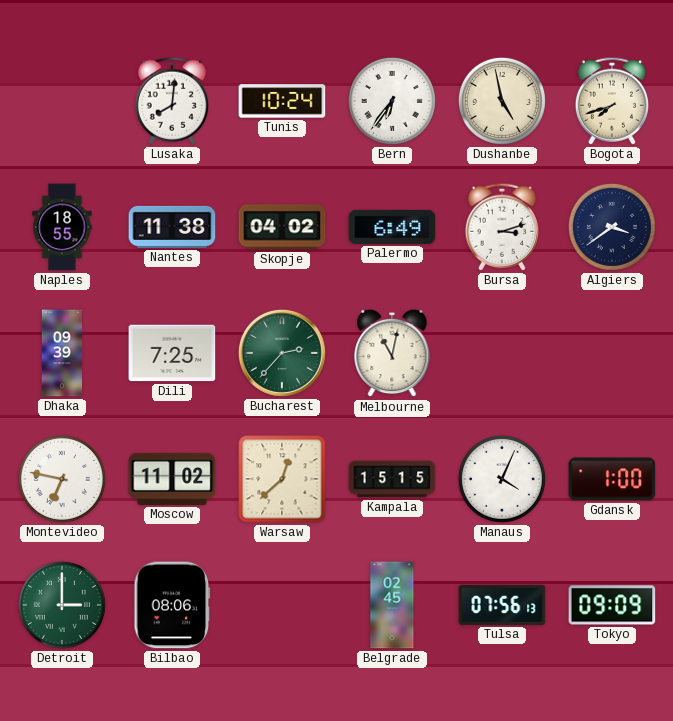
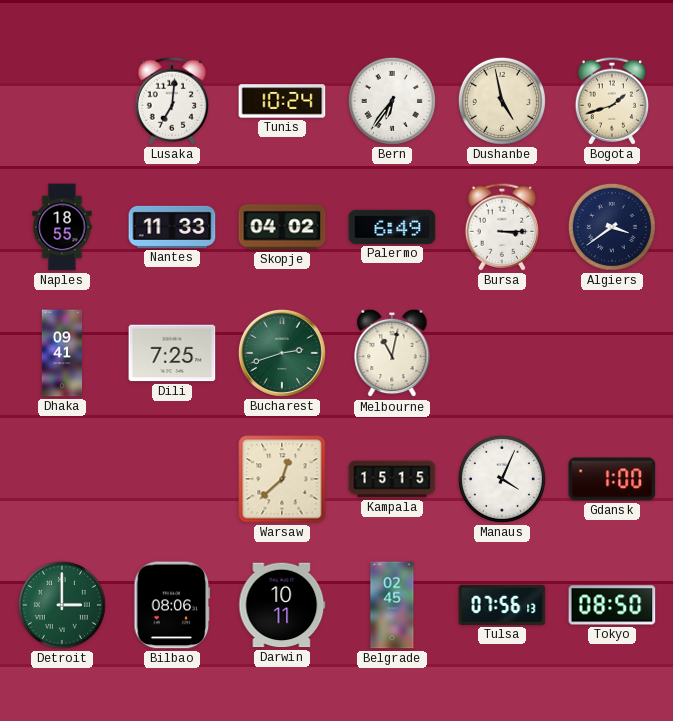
Lusaka: 8:01 -> 7:01 (171, 101)
Bogota: 7:42 -> 1:42 (611, 101)
Nantes: 11:38 -> 11:33 (172, 227)
Bursa: 3:12 -> 3:15 (501, 227)
Dhaka: 09:39 -> 09:41 (61, 353)
Bucharest: 2:37 -> 2:42 (282, 353)
Montevideo: 6:47 -> none (62, 479)
Moscow: 11:02 -> none (172, 479)
Darwin: none -> 10:11 (282, 605)
Tokyo: 09:09 -> 08:50 (612, 605)
